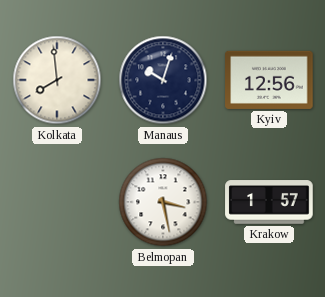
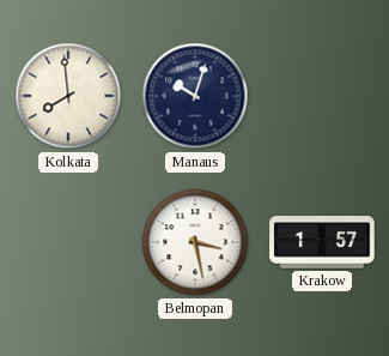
Kyiv: 12:56 -> none (269, 80)
